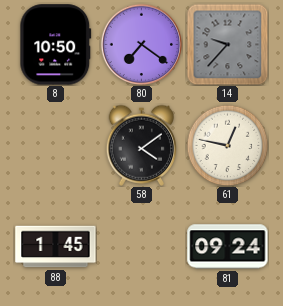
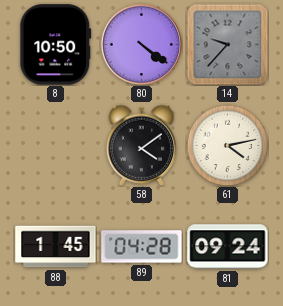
80: 7:21 -> 4:21 (141, 44)
61: 12:47 -> 4:13 (227, 145)
89: none -> 04:28 (142, 247)
